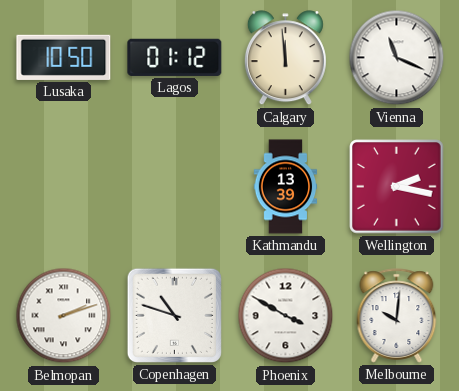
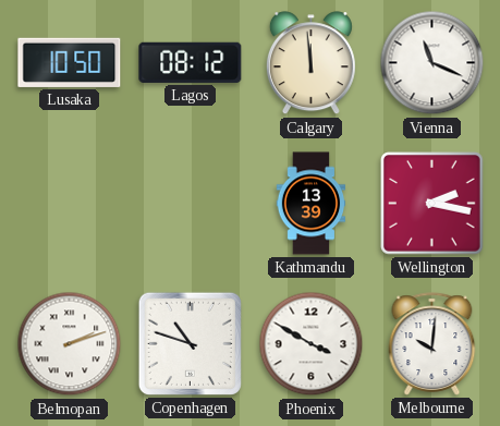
Lagos: 01:12 -> 08:12 (191, 62)
